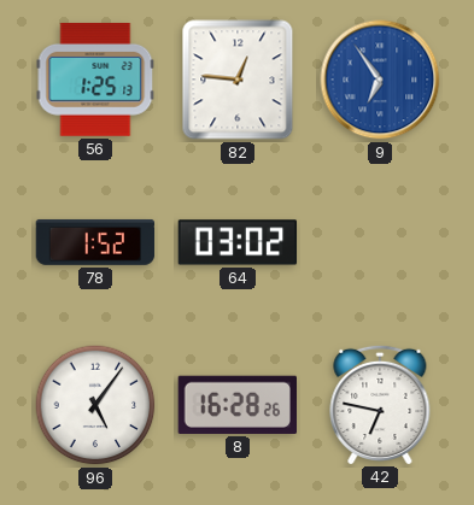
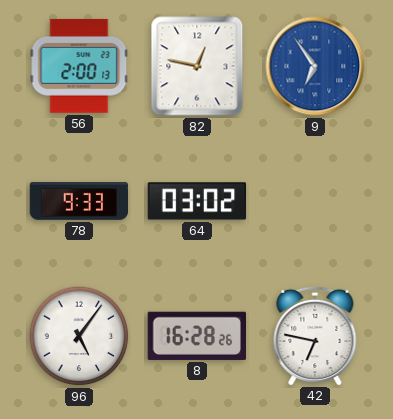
56: 1:25 -> 2:00 (79, 66)
82: 12:46 -> 12:47 (197, 66)
78: 1:52 -> 9:33 (79, 201)
